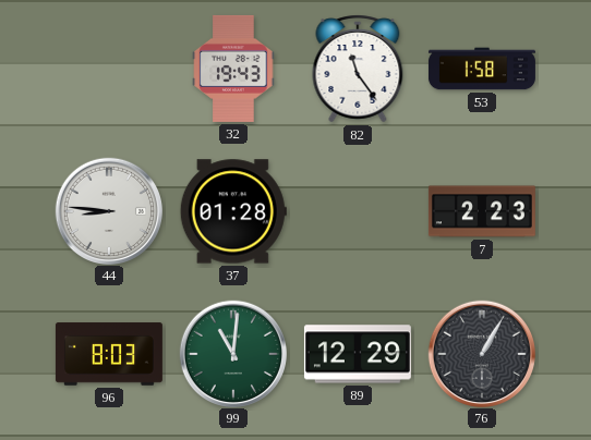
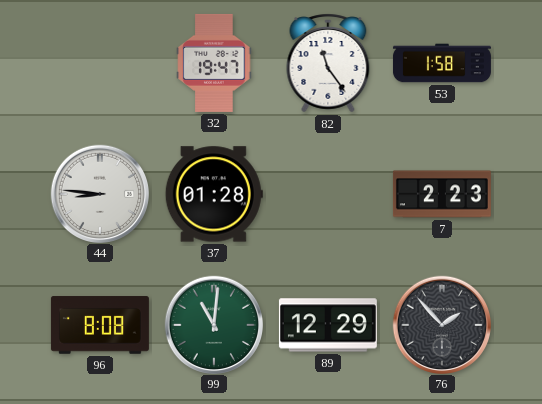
32: 19:43 -> 19:47 (214, 63)
96: 8:03 -> 8:08 (100, 325)
76: 1:05 -> 1:53 (441, 324)
